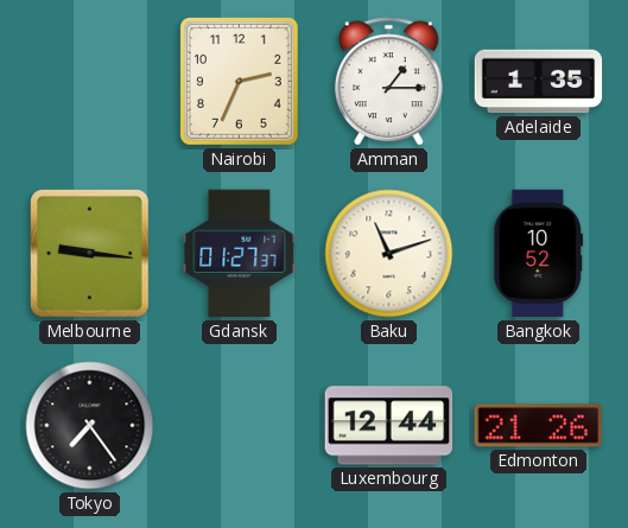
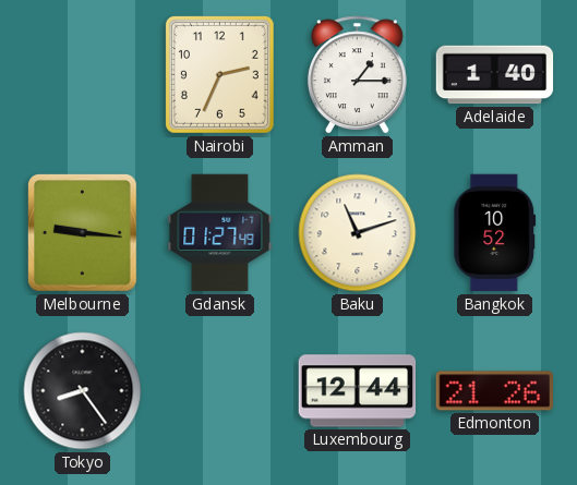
Adelaide: 1:35 -> 1:40 (495, 75)
Gdansk: 01:27:37 -> 01:27:49 (220, 233)
Tokyo: 7:24 -> 8:24 (83, 391)
